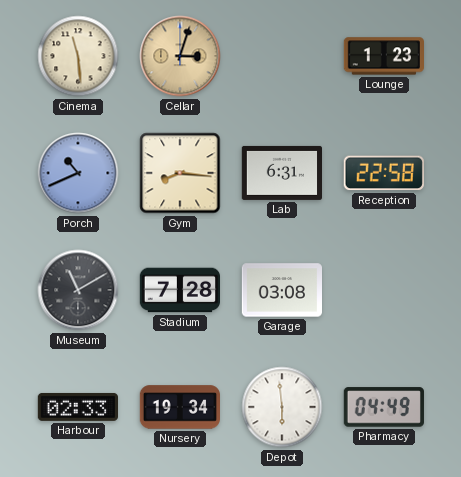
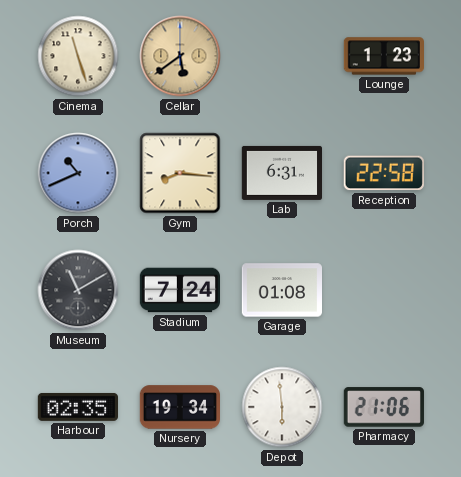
Cinema: 11:29 -> 11:27 (78, 56)
Cellar: 3:03 -> 5:39 (180, 56)
Stadium: 7:28 -> 7:24 (179, 290)
Garage: 03:08 -> 01:08 (281, 290)
Harbour: 02:33 -> 02:35 (77, 407)
Pharmacy: 04:49 -> 21:06 (384, 407)
